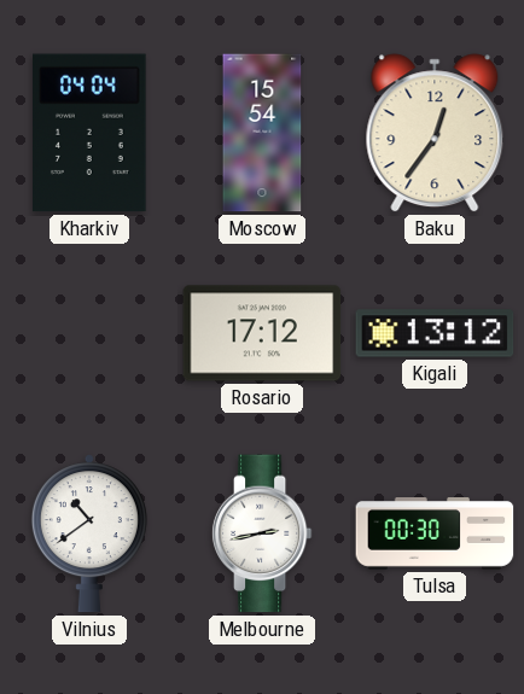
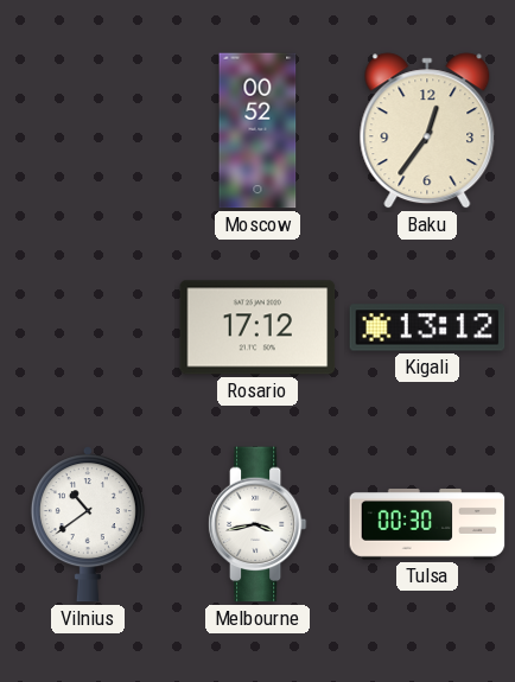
Kharkiv: 04:04 -> none (91, 133)
Moscow: 15:54 -> 00:52 (257, 130)
Melbourne: 2:43 -> 3:43 (257, 524)
